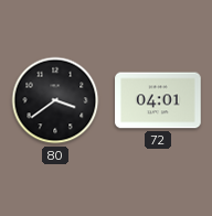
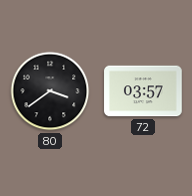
72: 04:01 -> 03:57 (143, 91)
